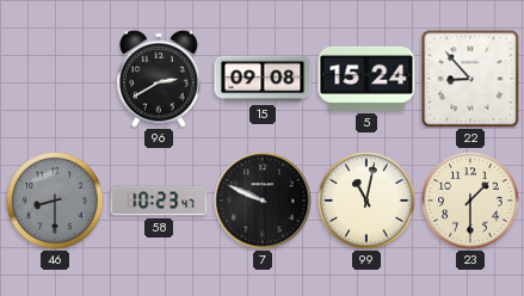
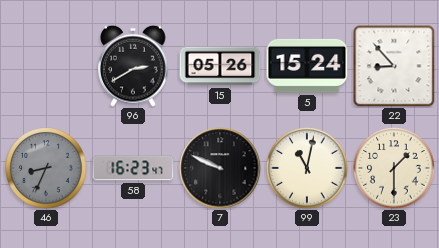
15: 09:08 -> 05:26 (220, 66)
46: 8:30 -> 8:34 (46, 168)
58: 10:23 -> 16:23 (133, 168)
